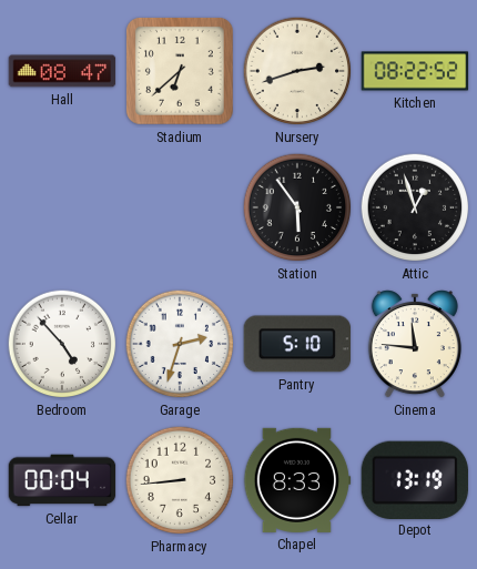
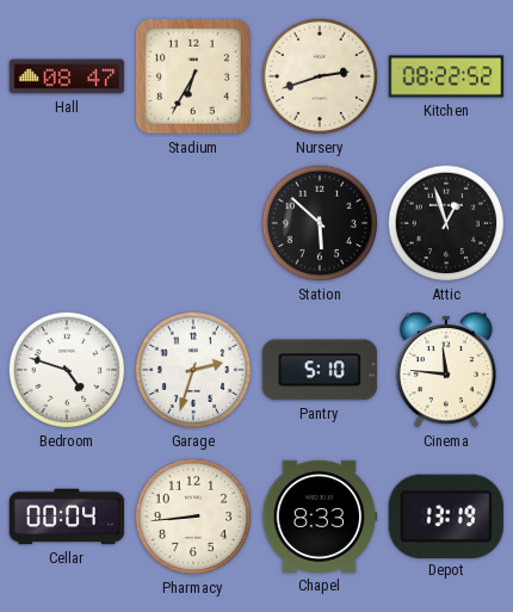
Stadium: 6:38 -> 6:35 (193, 76)
Station: 5:54 -> 5:52 (320, 223)
Bedroom: 4:53 -> 4:48 (67, 370)
